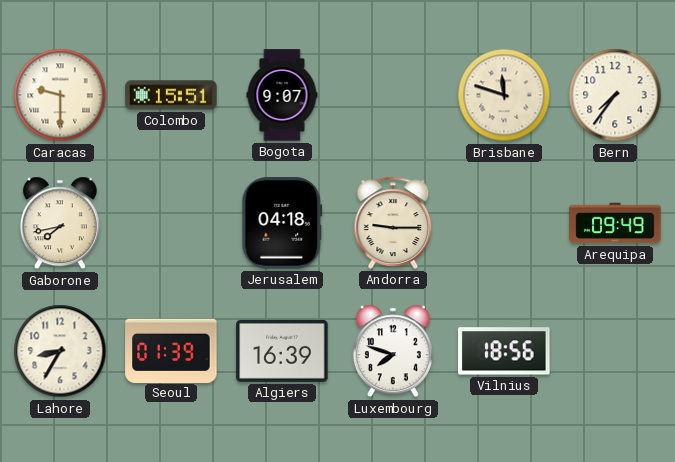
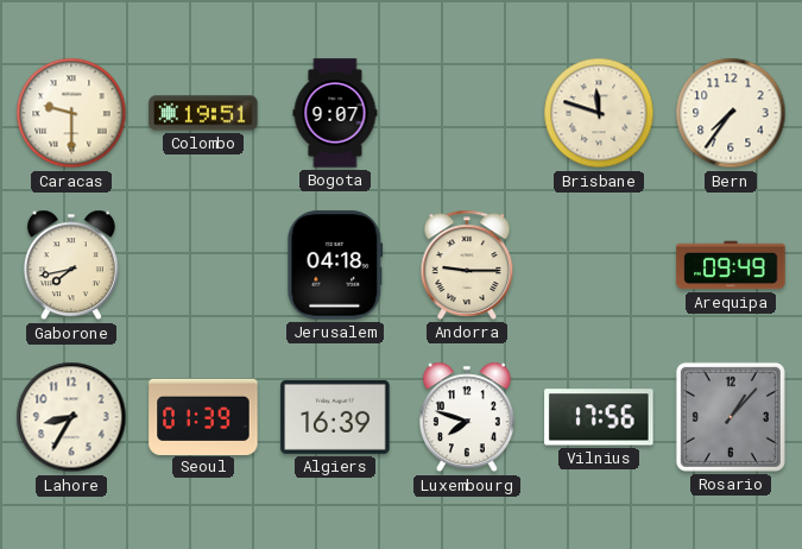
Colombo: 15:51 -> 19:51 (203, 113)
Vilnius: 18:56 -> 17:56 (599, 417)
Rosario: none -> 1:07 (731, 417)
